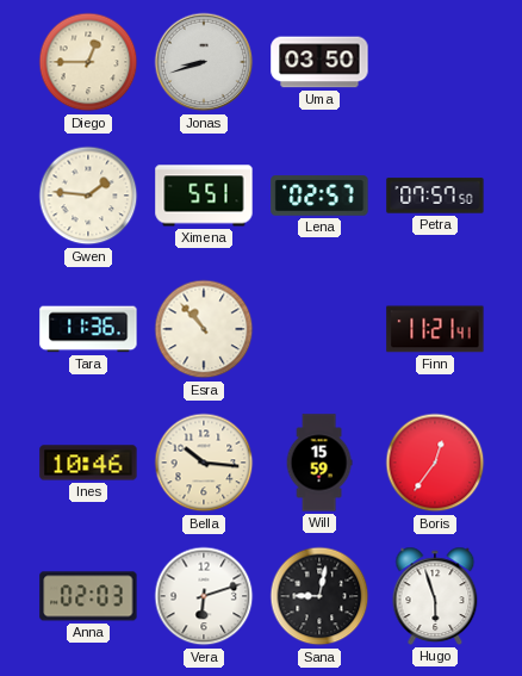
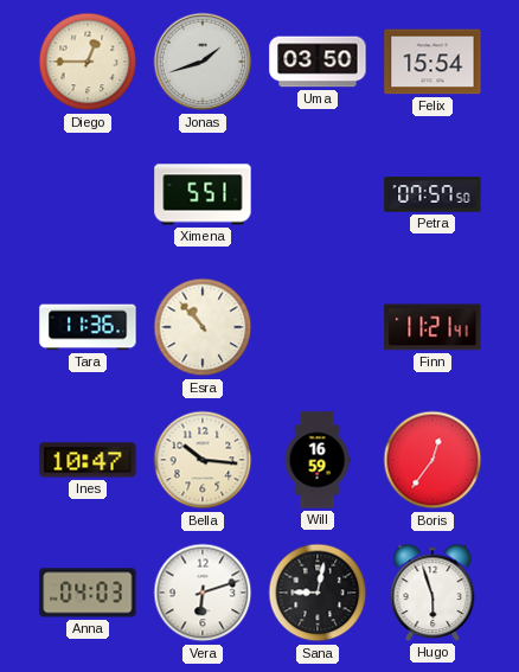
Jonas: 8:42 -> 1:42 (203, 62)
Felix: none -> 15:54 (432, 62)
Gwen: 1:46 -> none (88, 196)
Lena: 02:57 -> none (319, 196)
Ines: 10:46 -> 10:47 (88, 460)
Will: 15:59 -> 16:59 (318, 460)
Anna: 02:03 -> 04:03 (88, 593)
